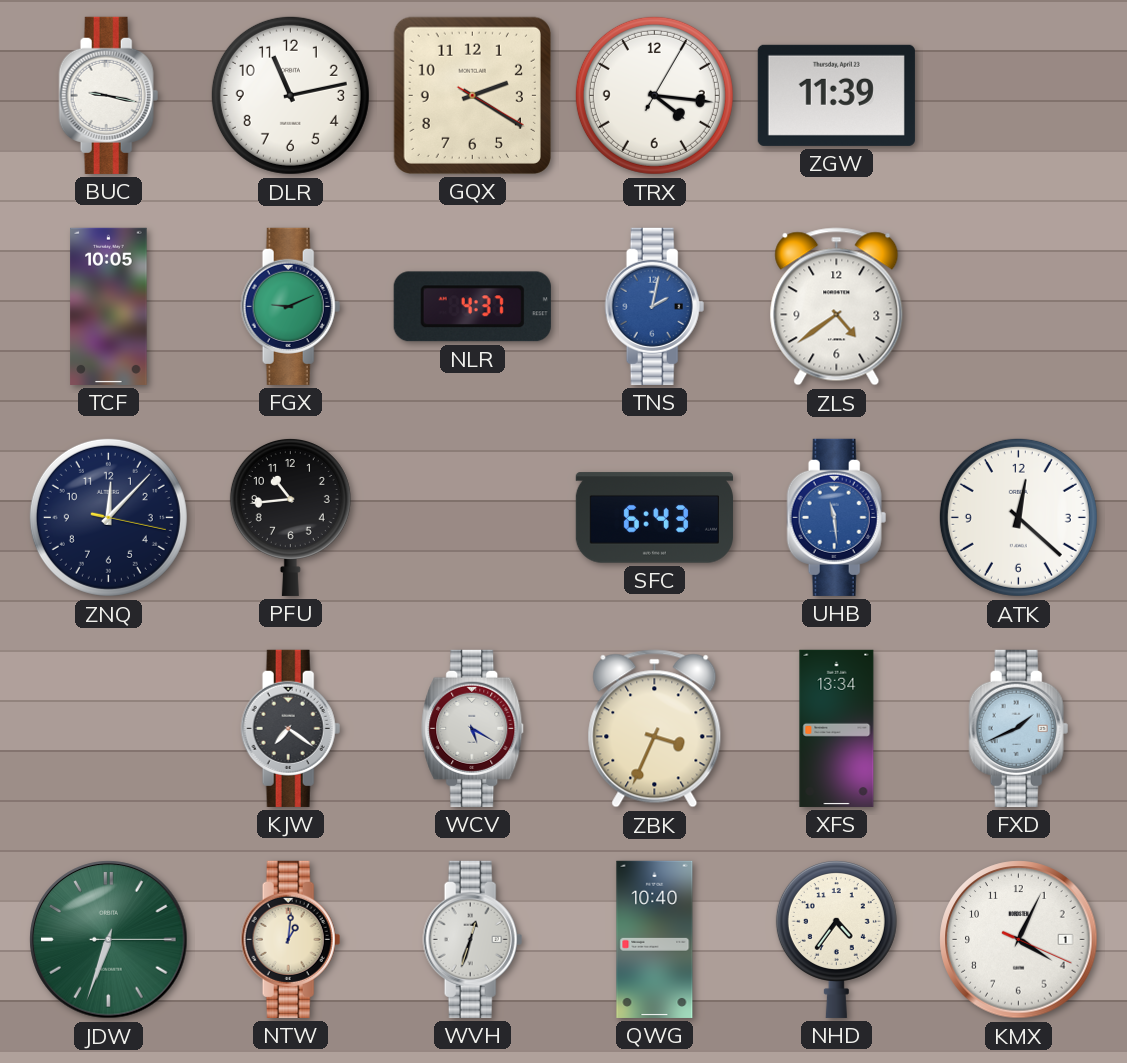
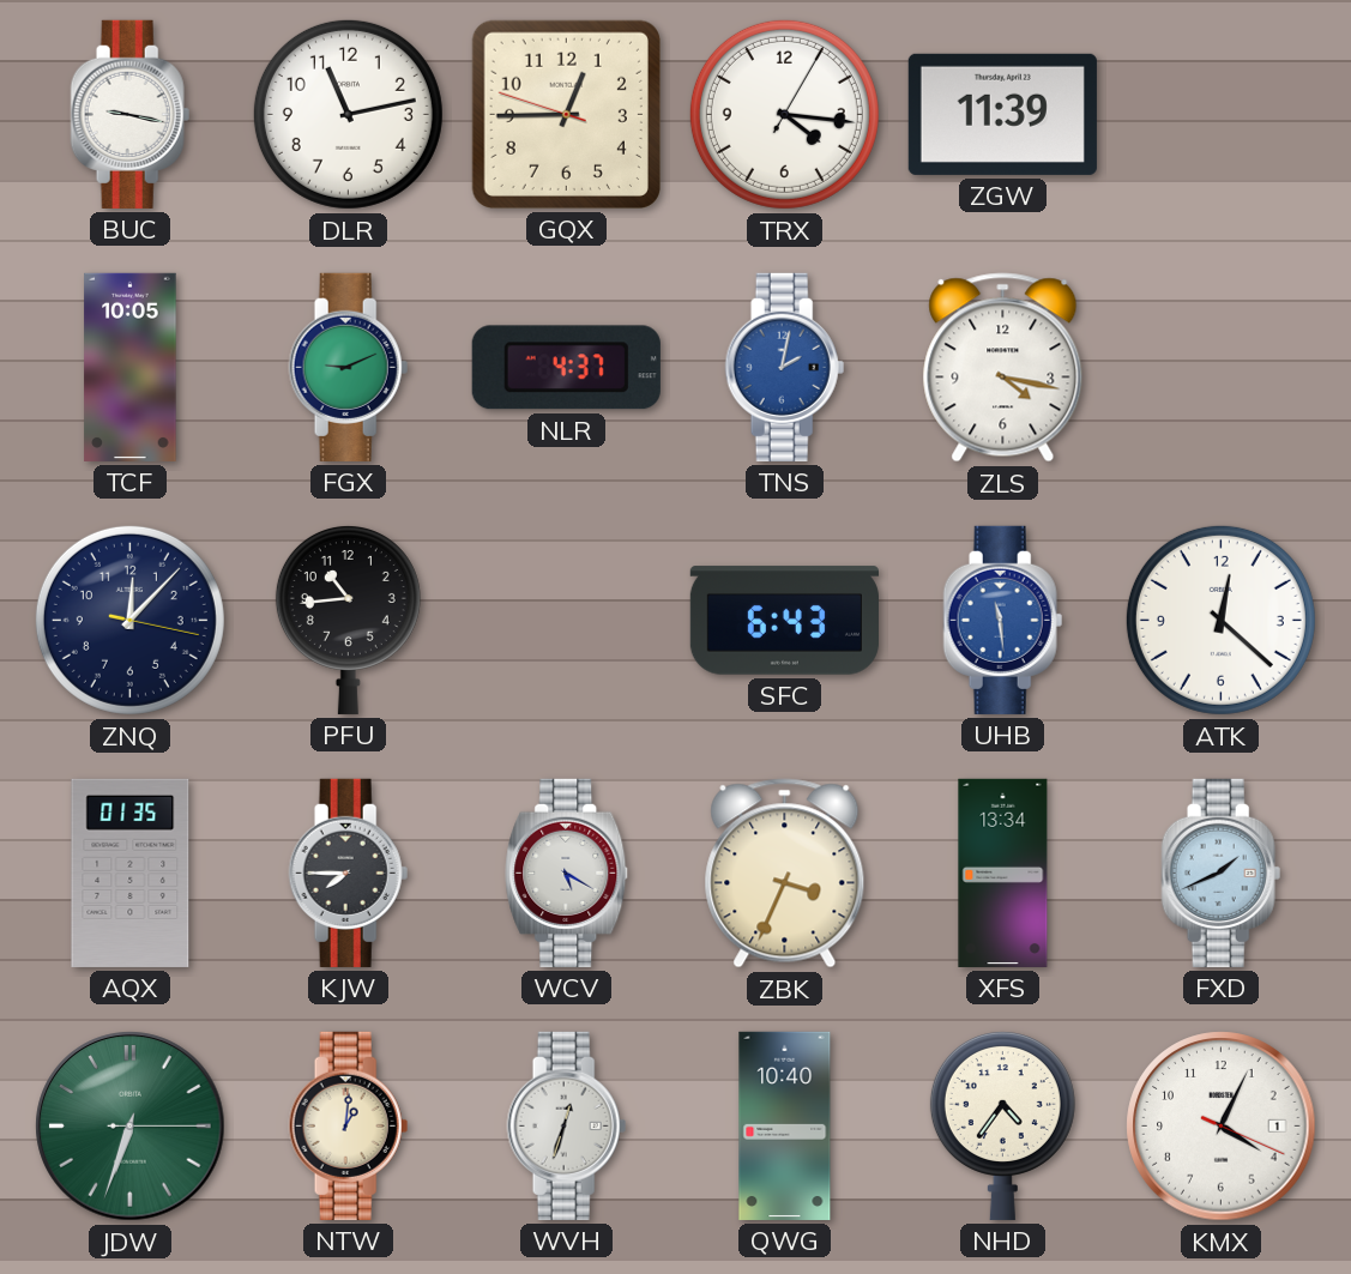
GQX: 2:20 -> 12:44 (566, 114)
ZLS: 4:39 -> 4:17 (1003, 368)
AQX: none -> 01:35 (131, 873)
KJW: 7:21 -> 7:45 (349, 873)
